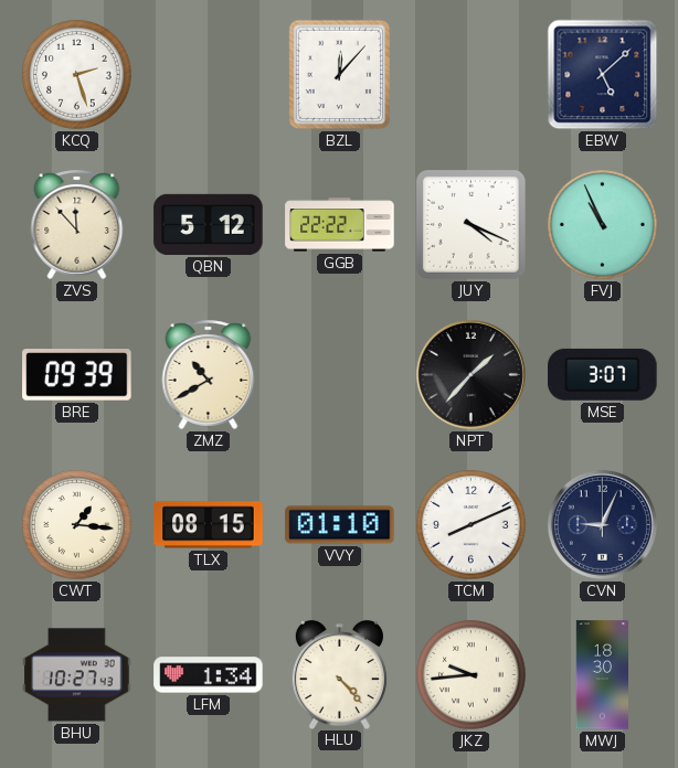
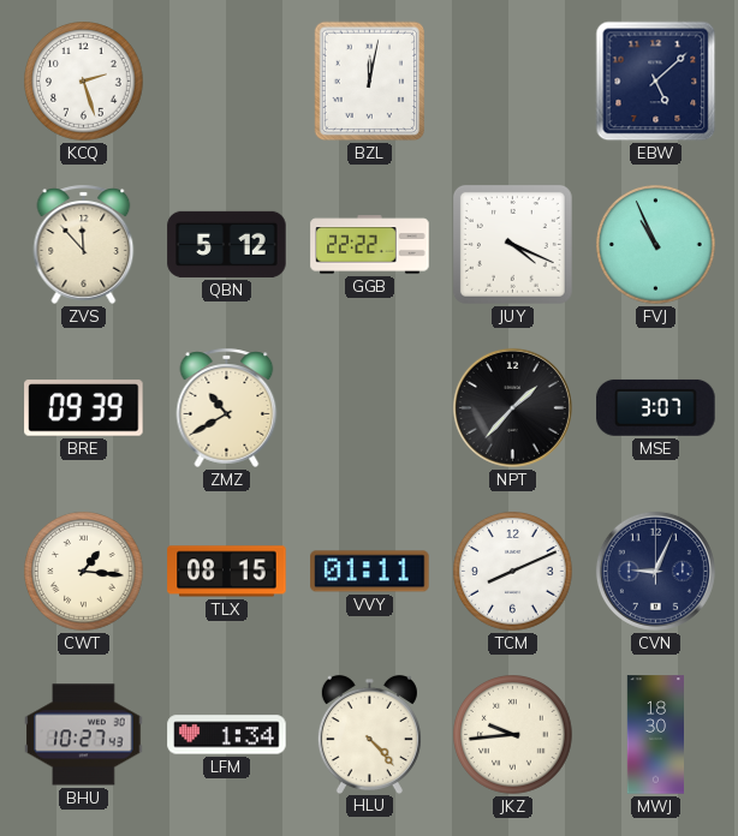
BZL: 12:07 -> 12:02 (370, 82)
VVY: 01:10 -> 01:11 (370, 572)
